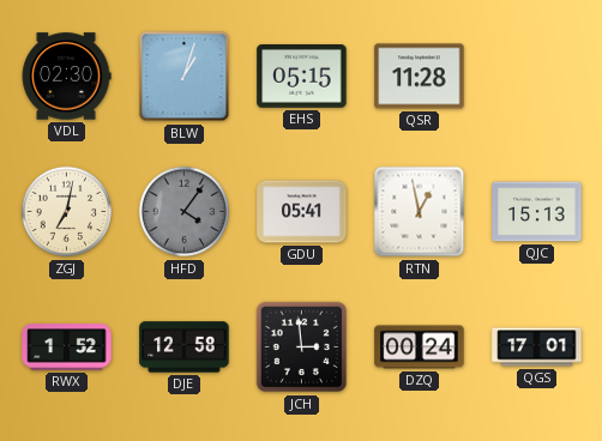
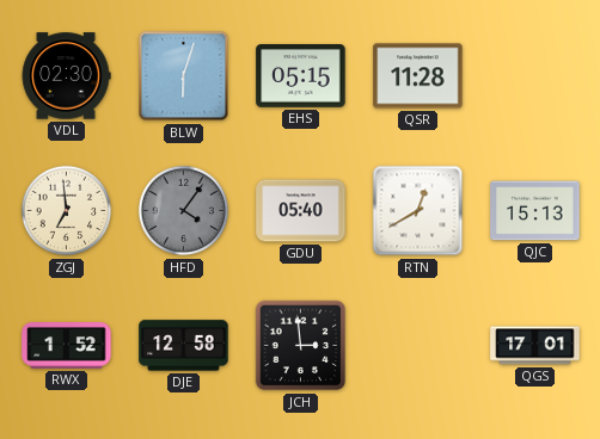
BLW: 1:03 -> 6:03 (184, 76)
ZGJ: 7:02 -> 6:59 (67, 211)
GDU: 05:41 -> 05:40 (301, 211)
RTN: 12:58 -> 12:40 (418, 211)
DZQ: 00:24 -> none (420, 348)
